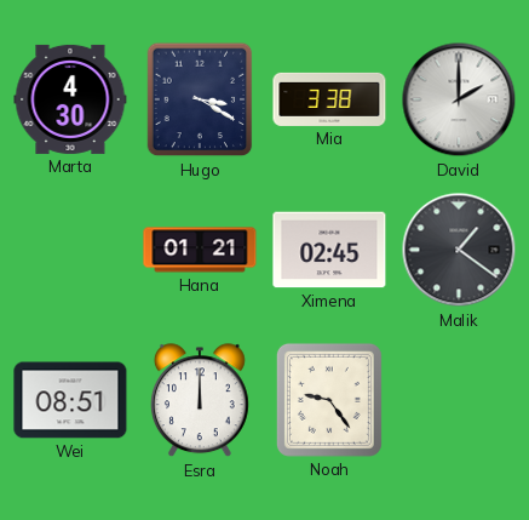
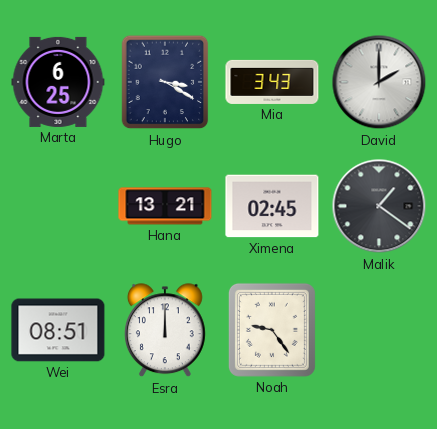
Marta: 4:30 -> 6:25 (58, 82)
Mia: 3:38 -> 3:43 (272, 82)
Hana: 01:21 -> 13:21 (165, 206)
